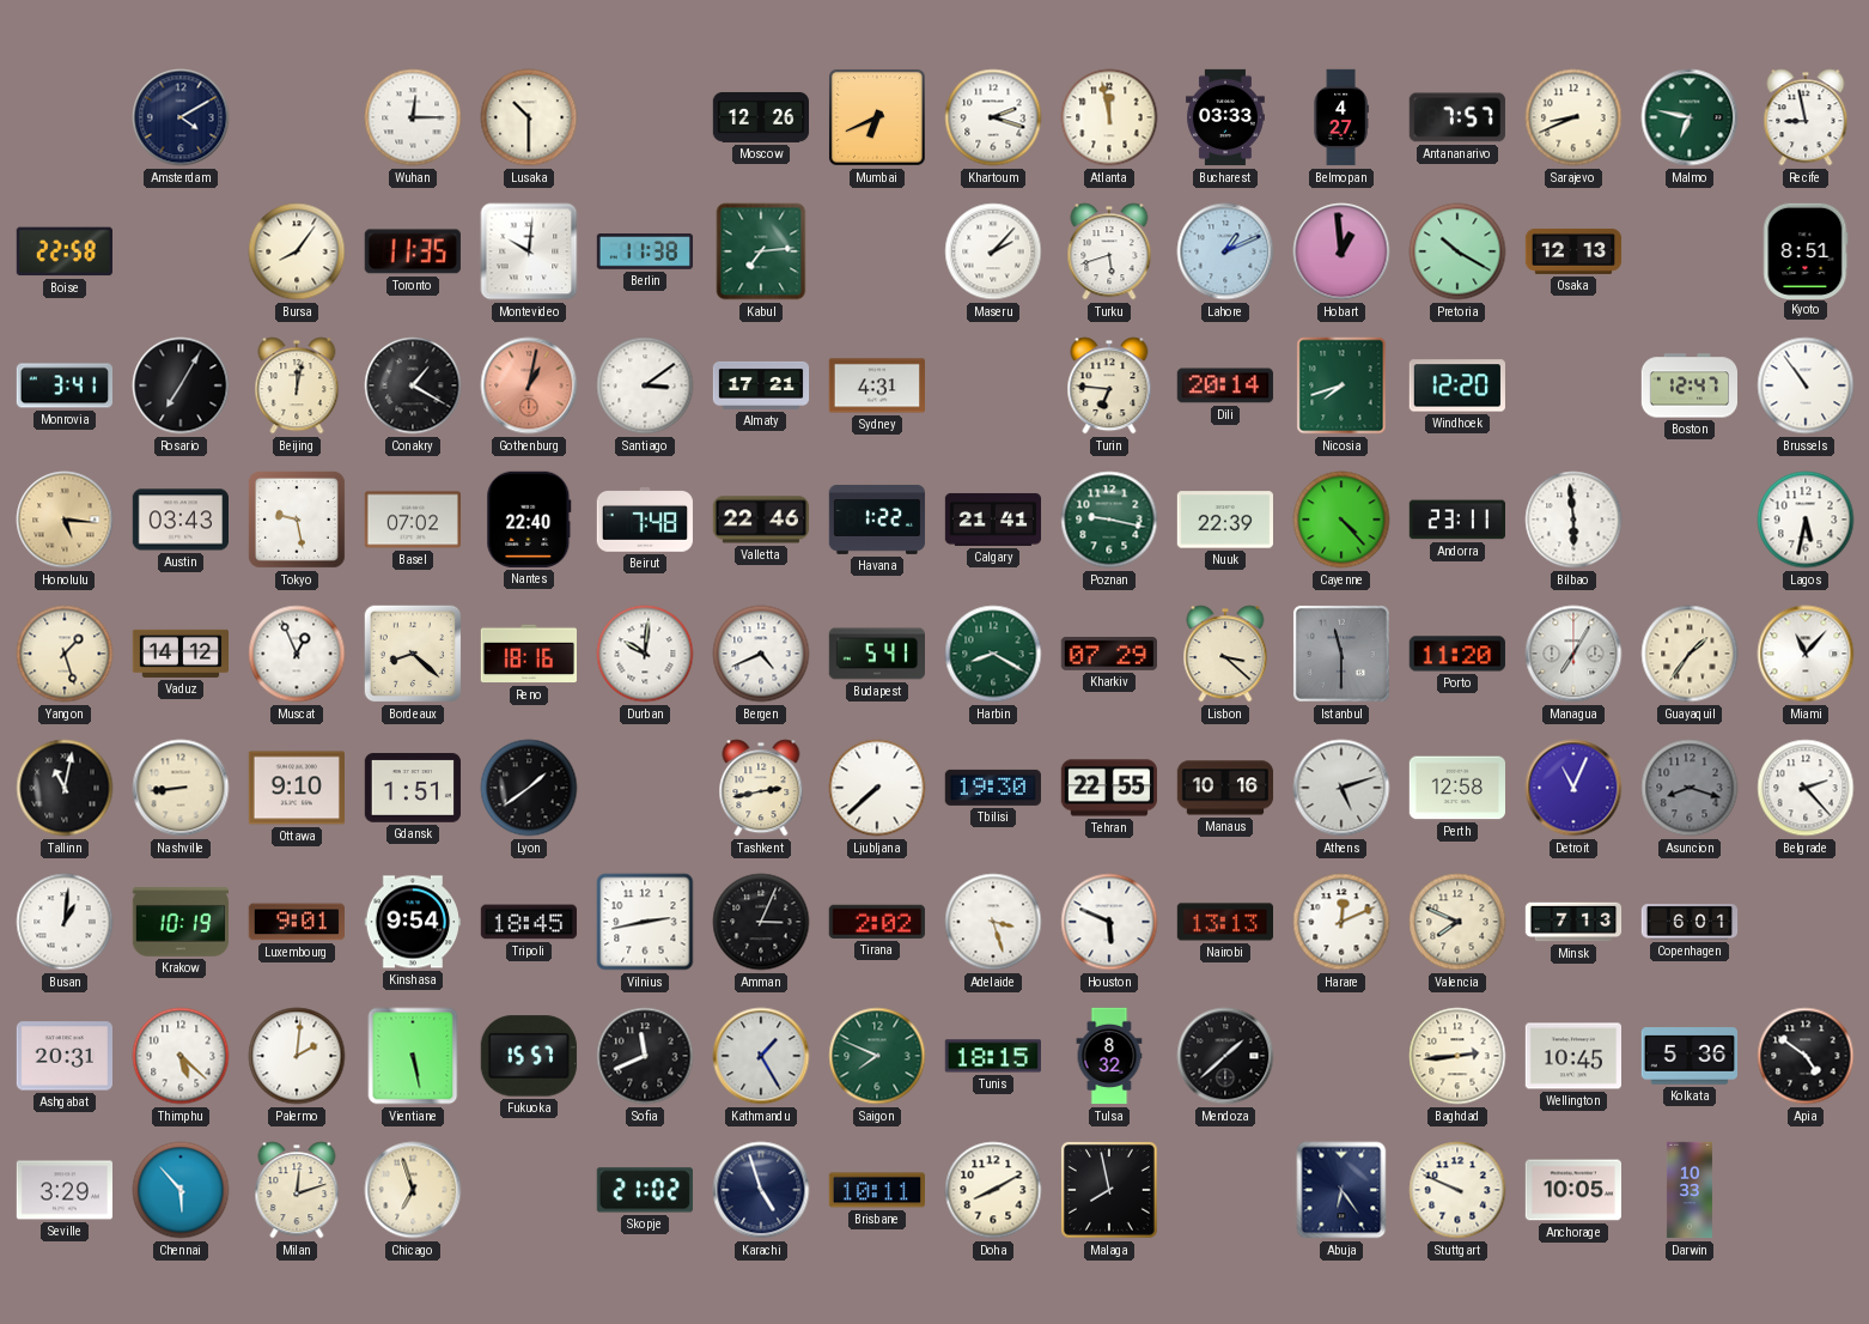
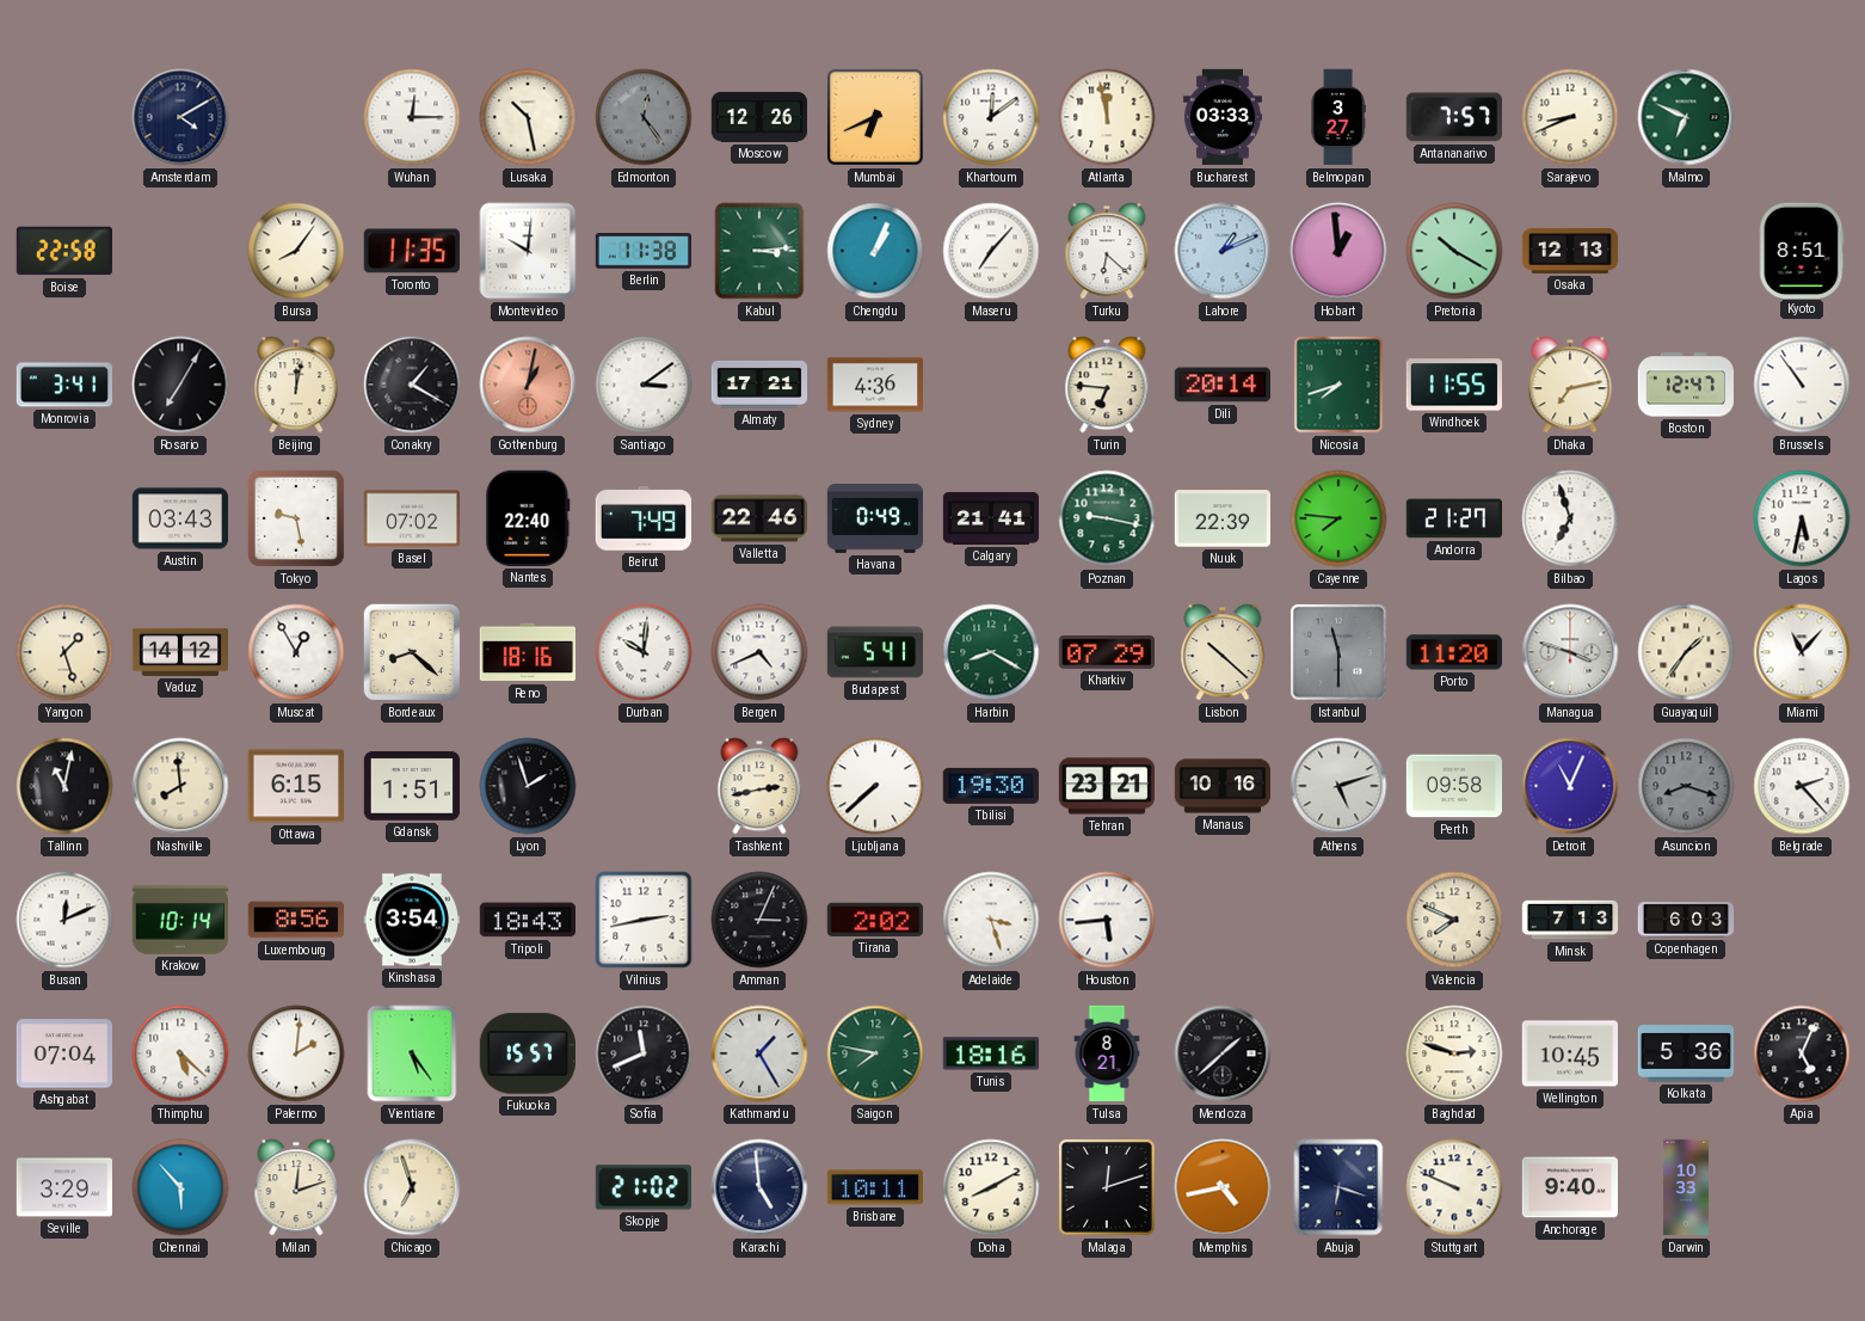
Lusaka: 10:30 -> 10:28 (528, 117)
Edmonton: none -> 12:24 (644, 117)
Khartoum: 2:18 -> 12:09 (991, 117)
Belmopan: 4:27 -> 3:27 (1338, 117)
Malmo: 6:47 -> 6:49 (1686, 117)
Recife: 8:58 -> none (1806, 117)
Kabul: 7:14 -> 3:14 (759, 251)
Chengdu: none -> 1:04 (875, 251)
Maseru: 2:07 -> 7:07 (991, 251)
Turku: 5:42 -> 6:22 (1107, 251)
Sydney: 4:31 -> 4:36 (874, 385)
Windhoek: 12:20 -> 11:55 (1454, 385)
Dhaka: none -> 7:13 (1570, 385)
Honolulu: 5:16 -> none (65, 520)
Beirut: 7:48 -> 7:49 (642, 520)
Havana: 1:22 -> 0:49 (875, 518)
Cayenne: 4:23 -> 7:46 (1338, 518)
Andorra: 23:11 -> 21:27 (1453, 518)
Bilbao: 5:59 -> 6:57 (1570, 518)
Muscat: 12:56 -> 12:55 (296, 652)
Lisbon: 3:22 -> 10:22 (1223, 652)
Managua: 7:05 -> 3:48 (1570, 652)
Nashville: 8:44 -> 7:59 (180, 786)
Ottawa: 9:10 -> 6:15 (295, 786)
Lyon: 1:39 -> 1:57 (528, 786)
Tehran: 22:55 -> 23:21 (1107, 786)
Perth: 12:58 -> 09:58 (1453, 786)
Busan: 1:01 -> 12:11 (64, 920)
Krakow: 10:19 -> 10:14 (179, 920)
Luxembourg: 9:01 -> 8:56 (295, 920)
Kinshasa: 9:54 -> 3:54 (411, 920)
Tripoli: 18:45 -> 18:43 (527, 920)
Houston: 5:49 -> 5:44 (1107, 920)
Nairobi: 13:13 -> none (1224, 922)
Harare: 12:11 -> none (1341, 922)
Copenhagen: 6:01 -> 6:03 (1686, 920)
Ashgabat: 20:31 -> 07:04 (63, 1053)
Vientiane: 5:28 -> 5:24 (412, 1053)
Saigon: 7:49 -> 7:47 (875, 1053)
Tunis: 18:15 -> 18:16 (990, 1053)
Tulsa: 8:32 -> 8:21 (1107, 1053)
Baghdad: 2:44 -> 2:48 (1454, 1053)
Apia: 4:51 -> 5:04 (1802, 1053)
Karachi: 4:57 -> 4:59 (759, 1187)
Malaga: 7:58 -> 12:12 (1107, 1187)
Memphis: none -> 4:43 (1223, 1187)
Abuja: 6:24 -> 6:18 (1338, 1187)
Anchorage: 10:05 -> 9:40 (1569, 1187)
